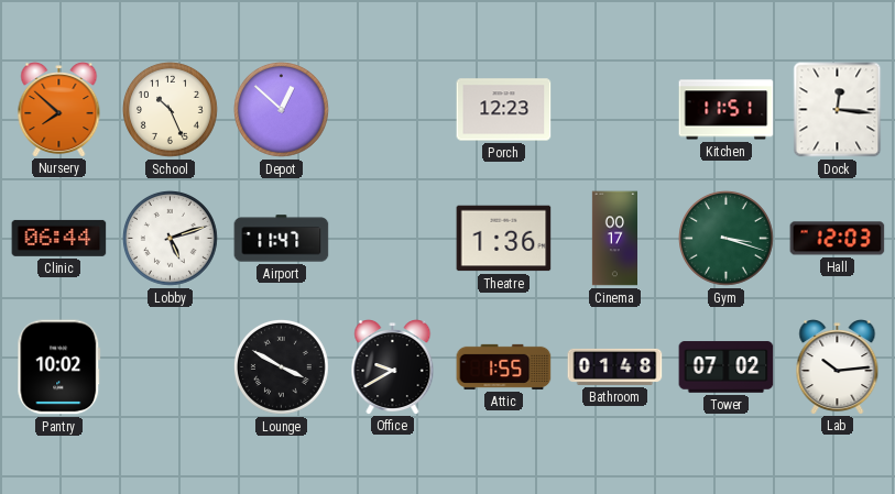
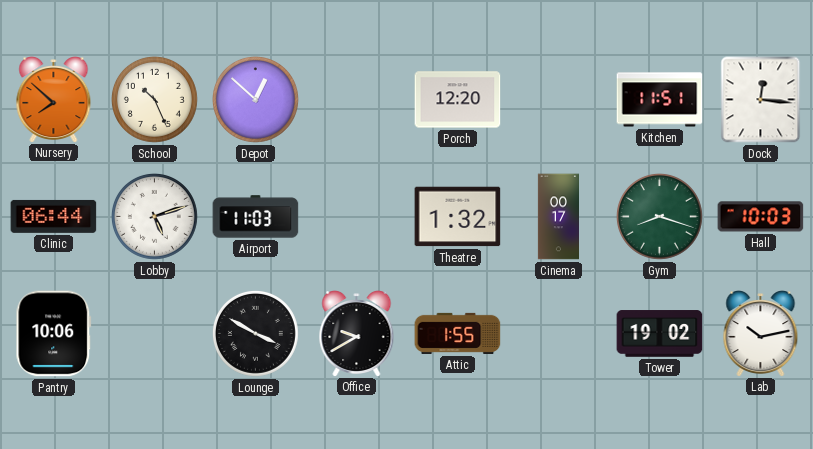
Porch: 12:23 -> 12:20 (458, 100)
Airport: 11:47 -> 11:03 (256, 217)
Theatre: 1:36 -> 1:32 (458, 217)
Gym: 3:18 -> 8:18 (659, 216)
Hall: 12:03 -> 10:03 (761, 217)
Pantry: 10:02 -> 10:06 (54, 334)
Bathroom: 01:48 -> none (615, 366)
Tower: 07:02 -> 19:02 (660, 334)
Lab: 10:14 -> 10:13 (761, 334)
